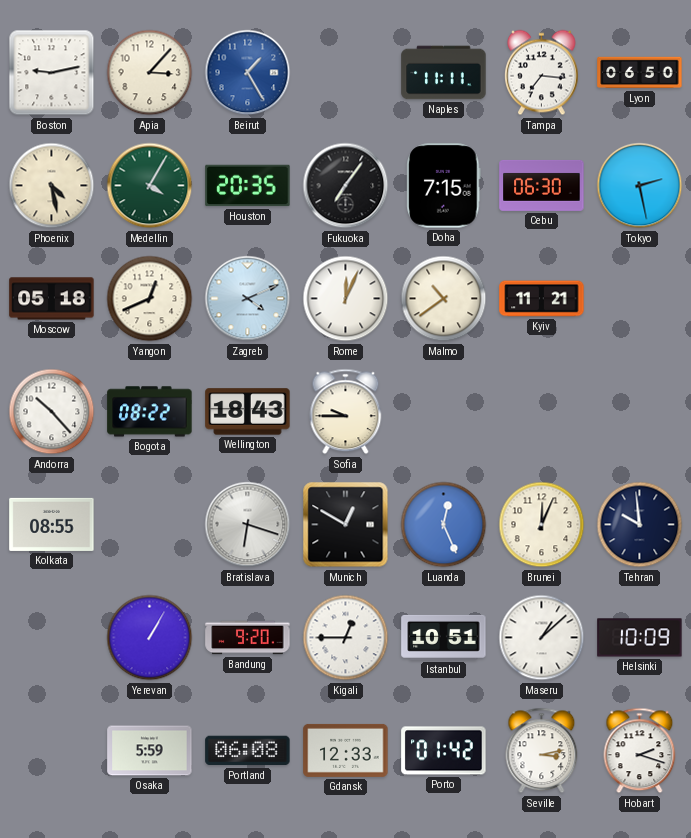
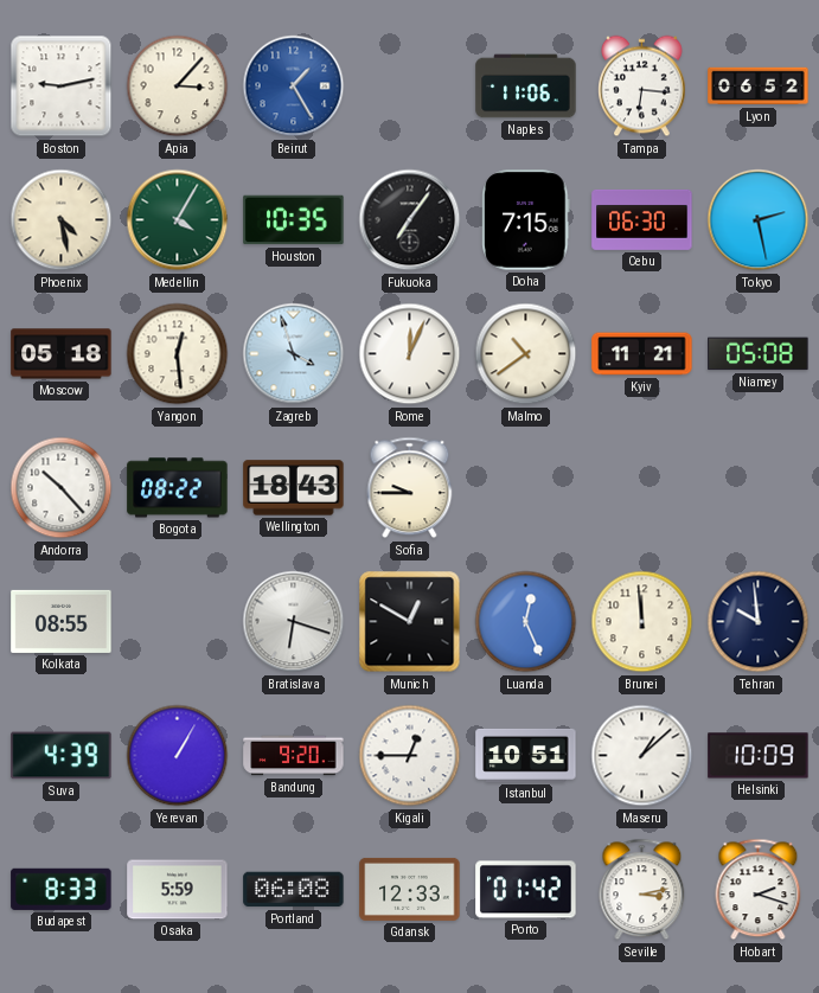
Naples: 11:11 -> 11:06 (526, 87)
Tampa: 7:16 -> 6:16 (642, 87)
Lyon: 06:50 -> 06:52 (759, 87)
Houston: 20:35 -> 10:35 (294, 220)
Yangon: 12:41 -> 12:29 (178, 354)
Zagreb: 4:11 -> 3:57 (294, 354)
Niamey: none -> 05:08 (759, 354)
Brunei: 12:04 -> 11:59 (642, 622)
Suva: none -> 4:39 (62, 756)
Budapest: none -> 8:33 (62, 889)
